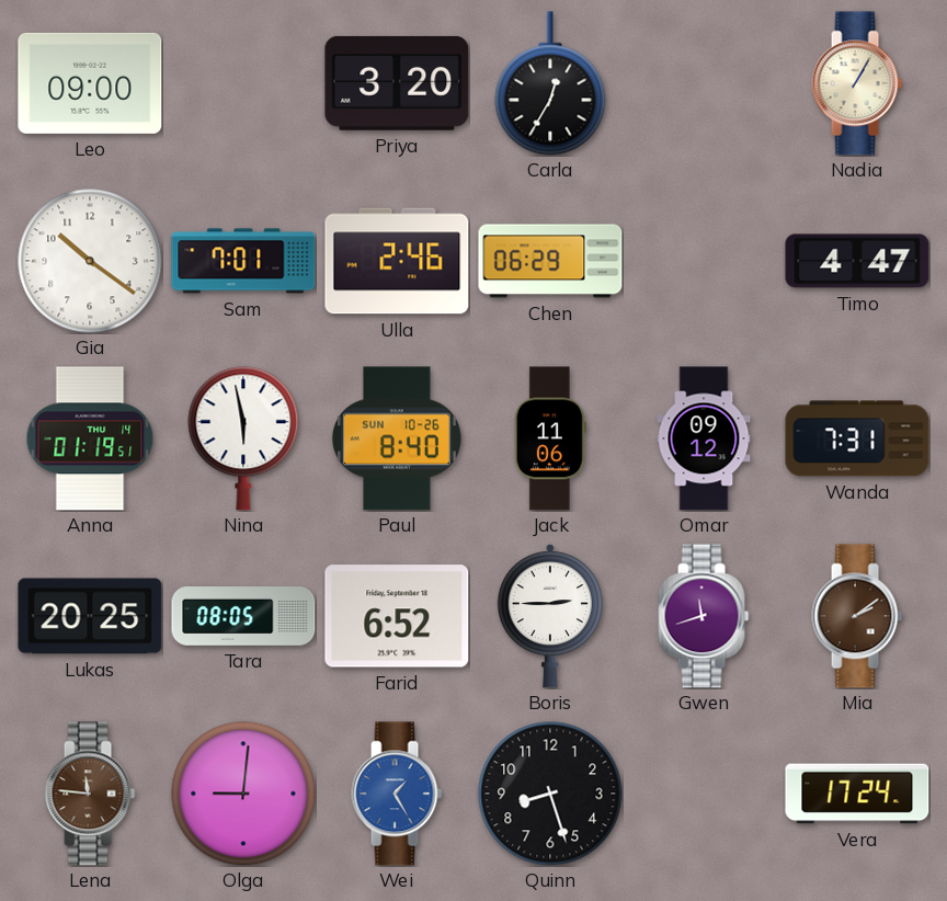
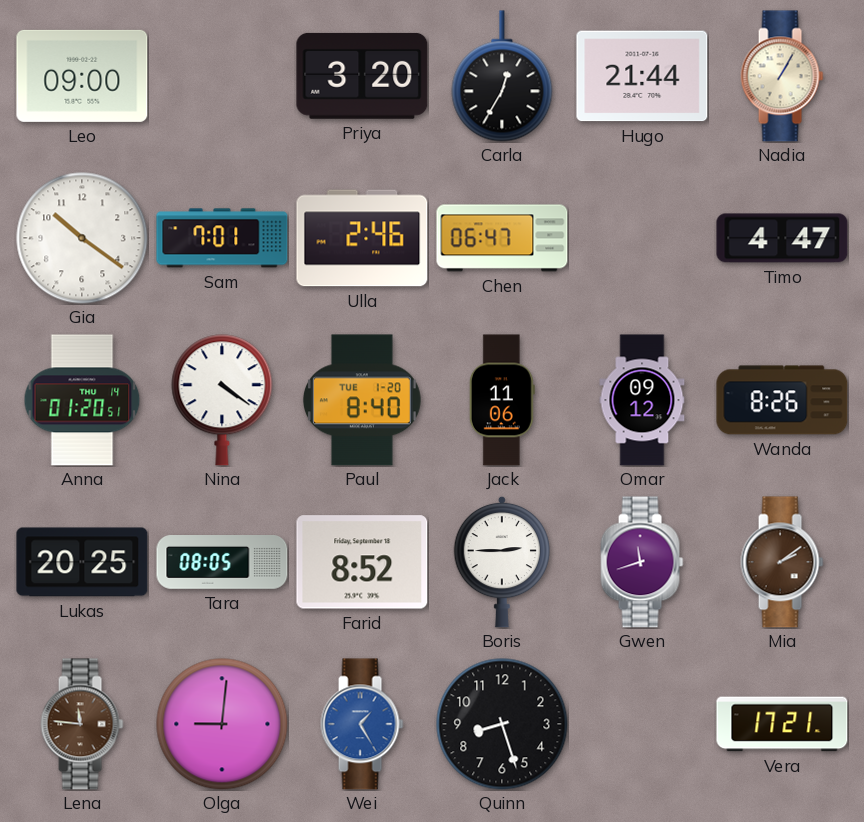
Hugo: none -> 21:44 (642, 76)
Chen: 06:29 -> 06:47 (502, 238)
Anna: 01:19 -> 01:20 (82, 400)
Nina: 5:58 -> 4:21 (222, 400)
Paul date: SUN 10-26 -> TUE 1-20 (362, 400)
Wanda: 7:31 -> 8:26 (782, 400)
Farid: 6:52 -> 8:52 (362, 562)
Vera: 17:24 -> 17:21 (782, 724)
